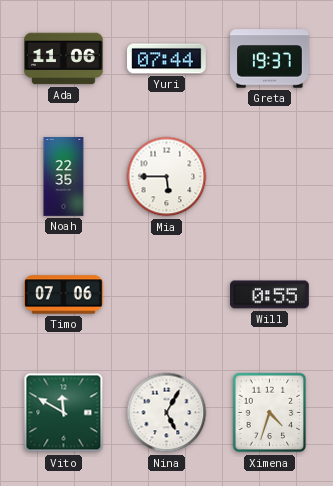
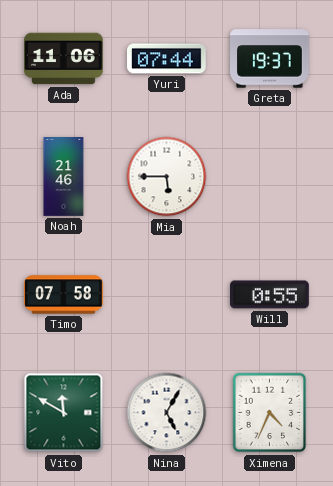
Noah: 22:35 -> 21:46 (64, 177)
Timo: 07:06 -> 07:58 (64, 295)
Ximena: 4:33 -> 4:34 (270, 413)
